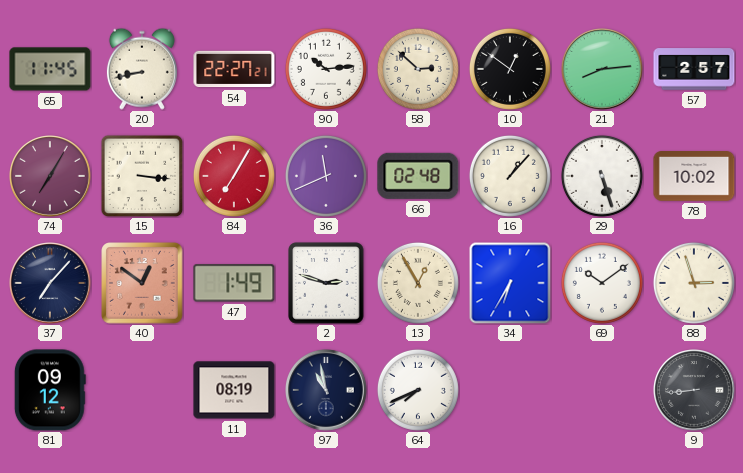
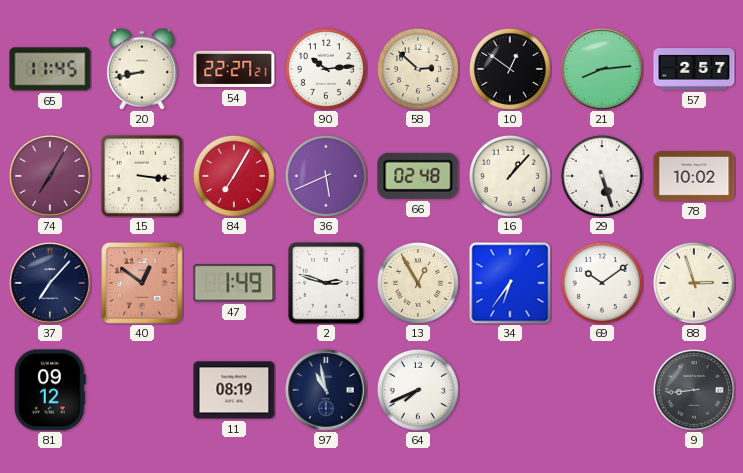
36: 11:41 -> 5:41 (326, 176)
34: 6:35 -> 6:36 (510, 283)
